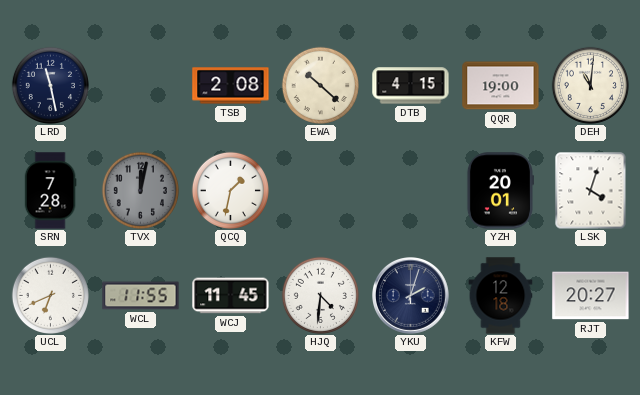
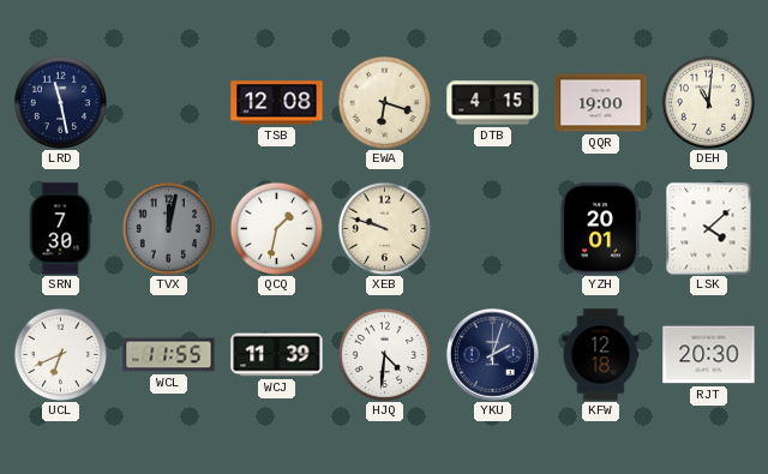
TSB: 2:08 -> 12:08 (277, 103)
EWA: 10:22 -> 6:18 (384, 102)
SRN: 7:28 -> 7:30 (60, 229)
XEB: none -> 9:48 (384, 228)
LSK: 4:03 -> 4:08 (709, 228)
WCJ: 11:45 -> 11:39 (277, 355)
RJT: 20:27 -> 20:30 (709, 355)
